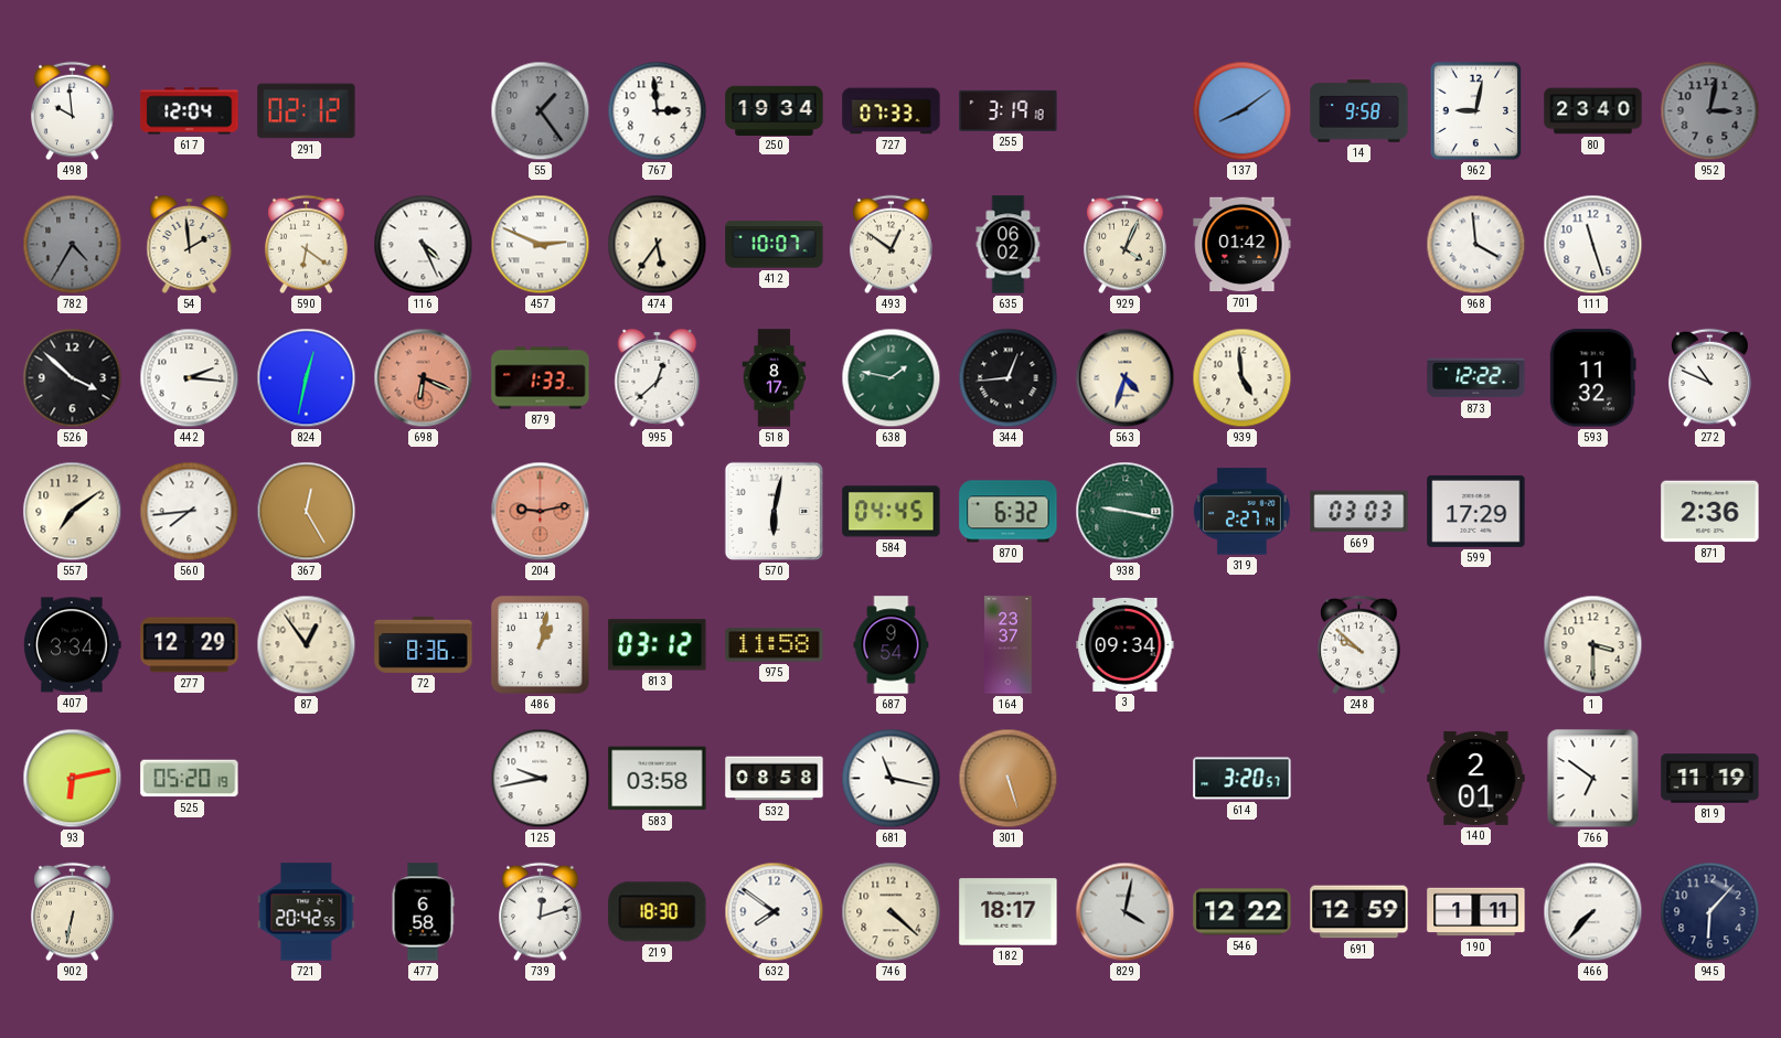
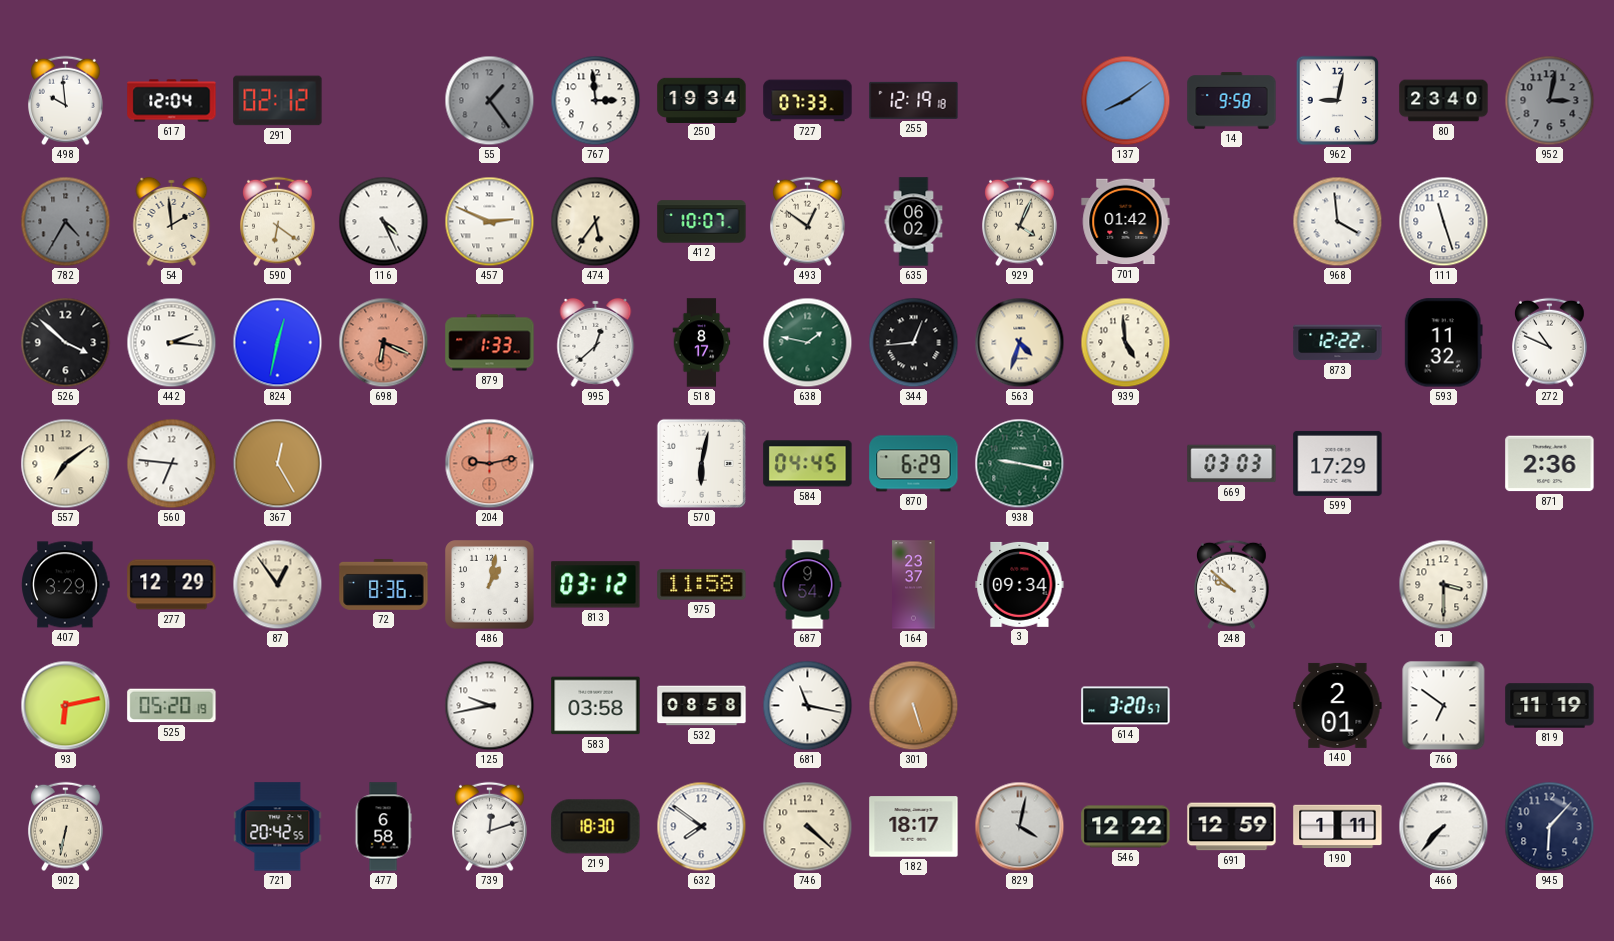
255: 3:19 -> 12:19 (914, 100)
560: 7:44 -> 6:46 (172, 464)
870: 6:32 -> 6:29 (914, 464)
319: 2:27 -> none (1241, 512)
407: 3:34 -> 3:29 (66, 585)
